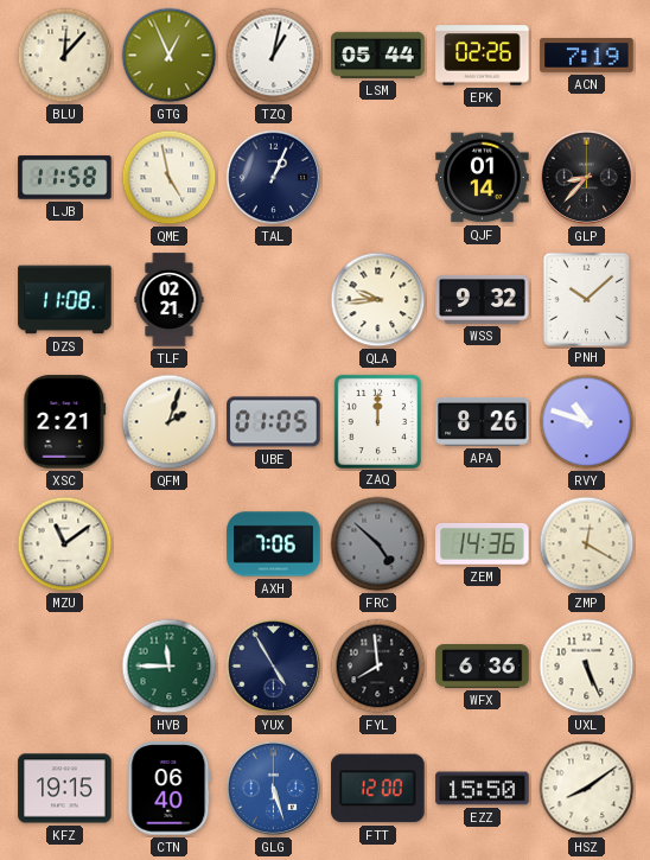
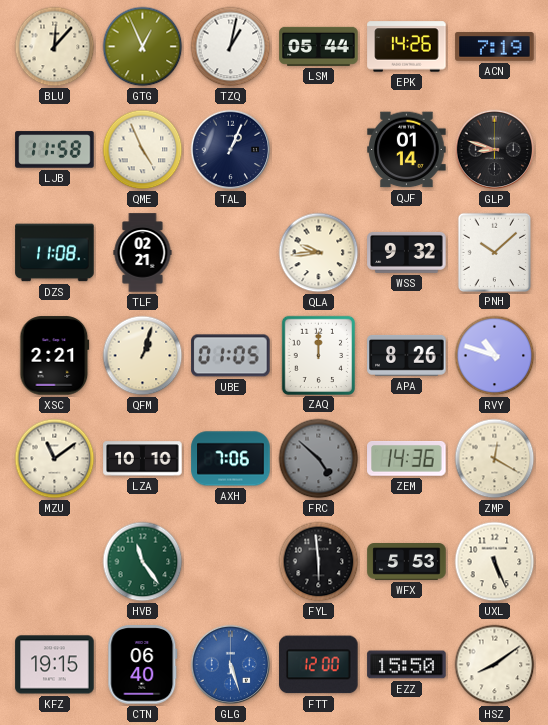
EPK: 02:26 -> 14:26 (407, 47)
QME: 4:58 -> 4:56 (143, 150)
GLP: 8:37 -> 8:48 (495, 150)
QFM: 2:03 -> 1:03 (143, 356)
LZA: none -> 10:10 (143, 459)
HVB: 11:45 -> 11:24 (143, 562)
YUX: 4:55 -> none (274, 667)
FYL: 7:59 -> 5:59 (319, 562)
WFX: 6:36 -> 5:53 (407, 562)
